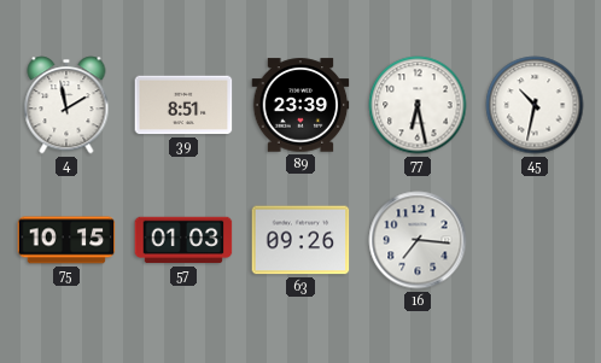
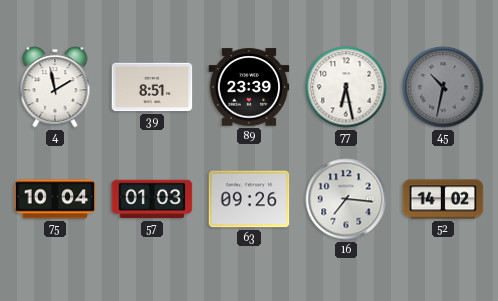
45 dial: white -> grey (443, 87)
75: 10:15 -> 10:04 (55, 199)
52: none -> 14:02 (443, 199)
